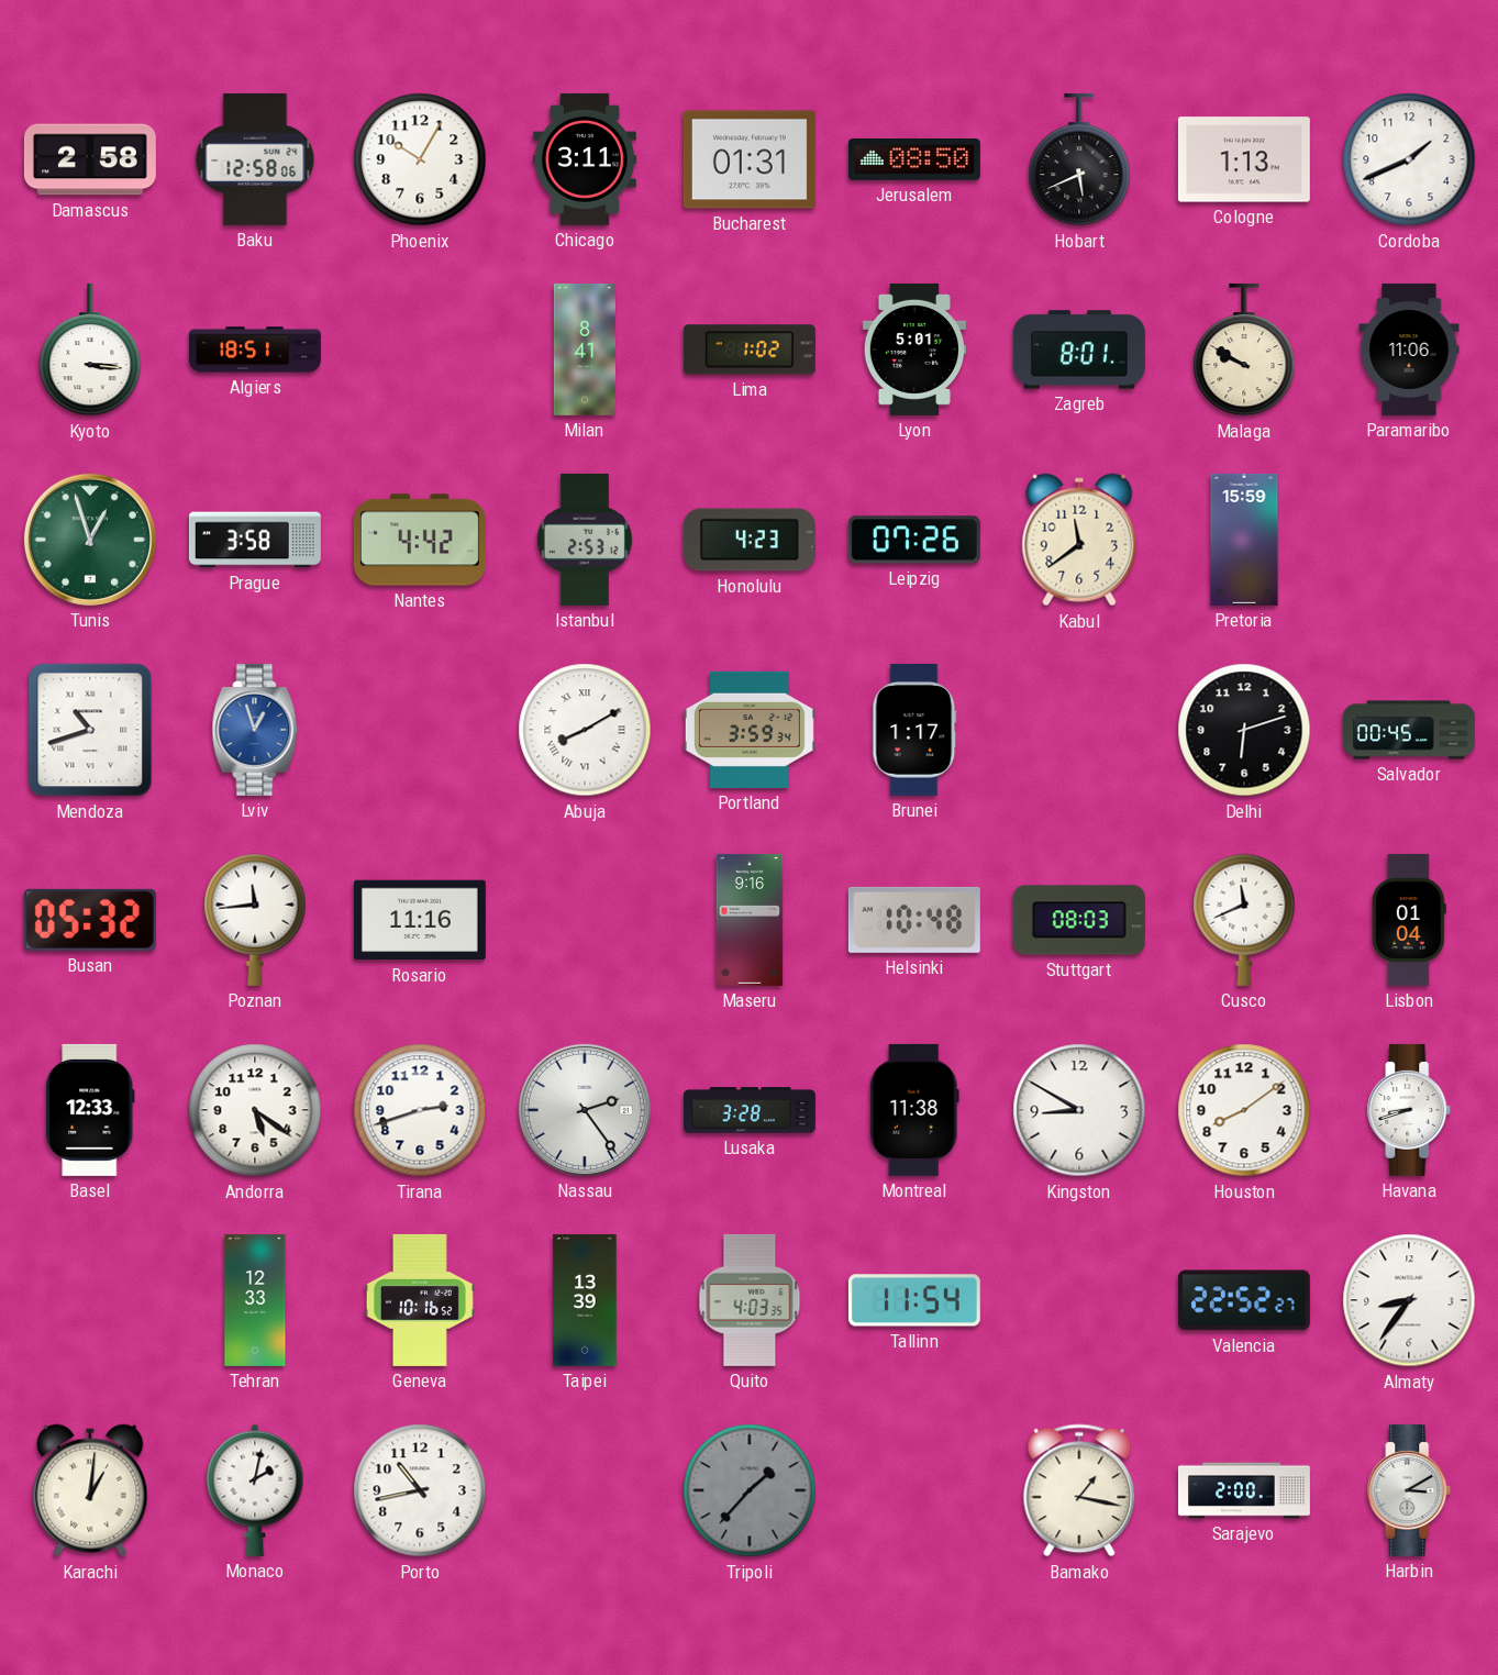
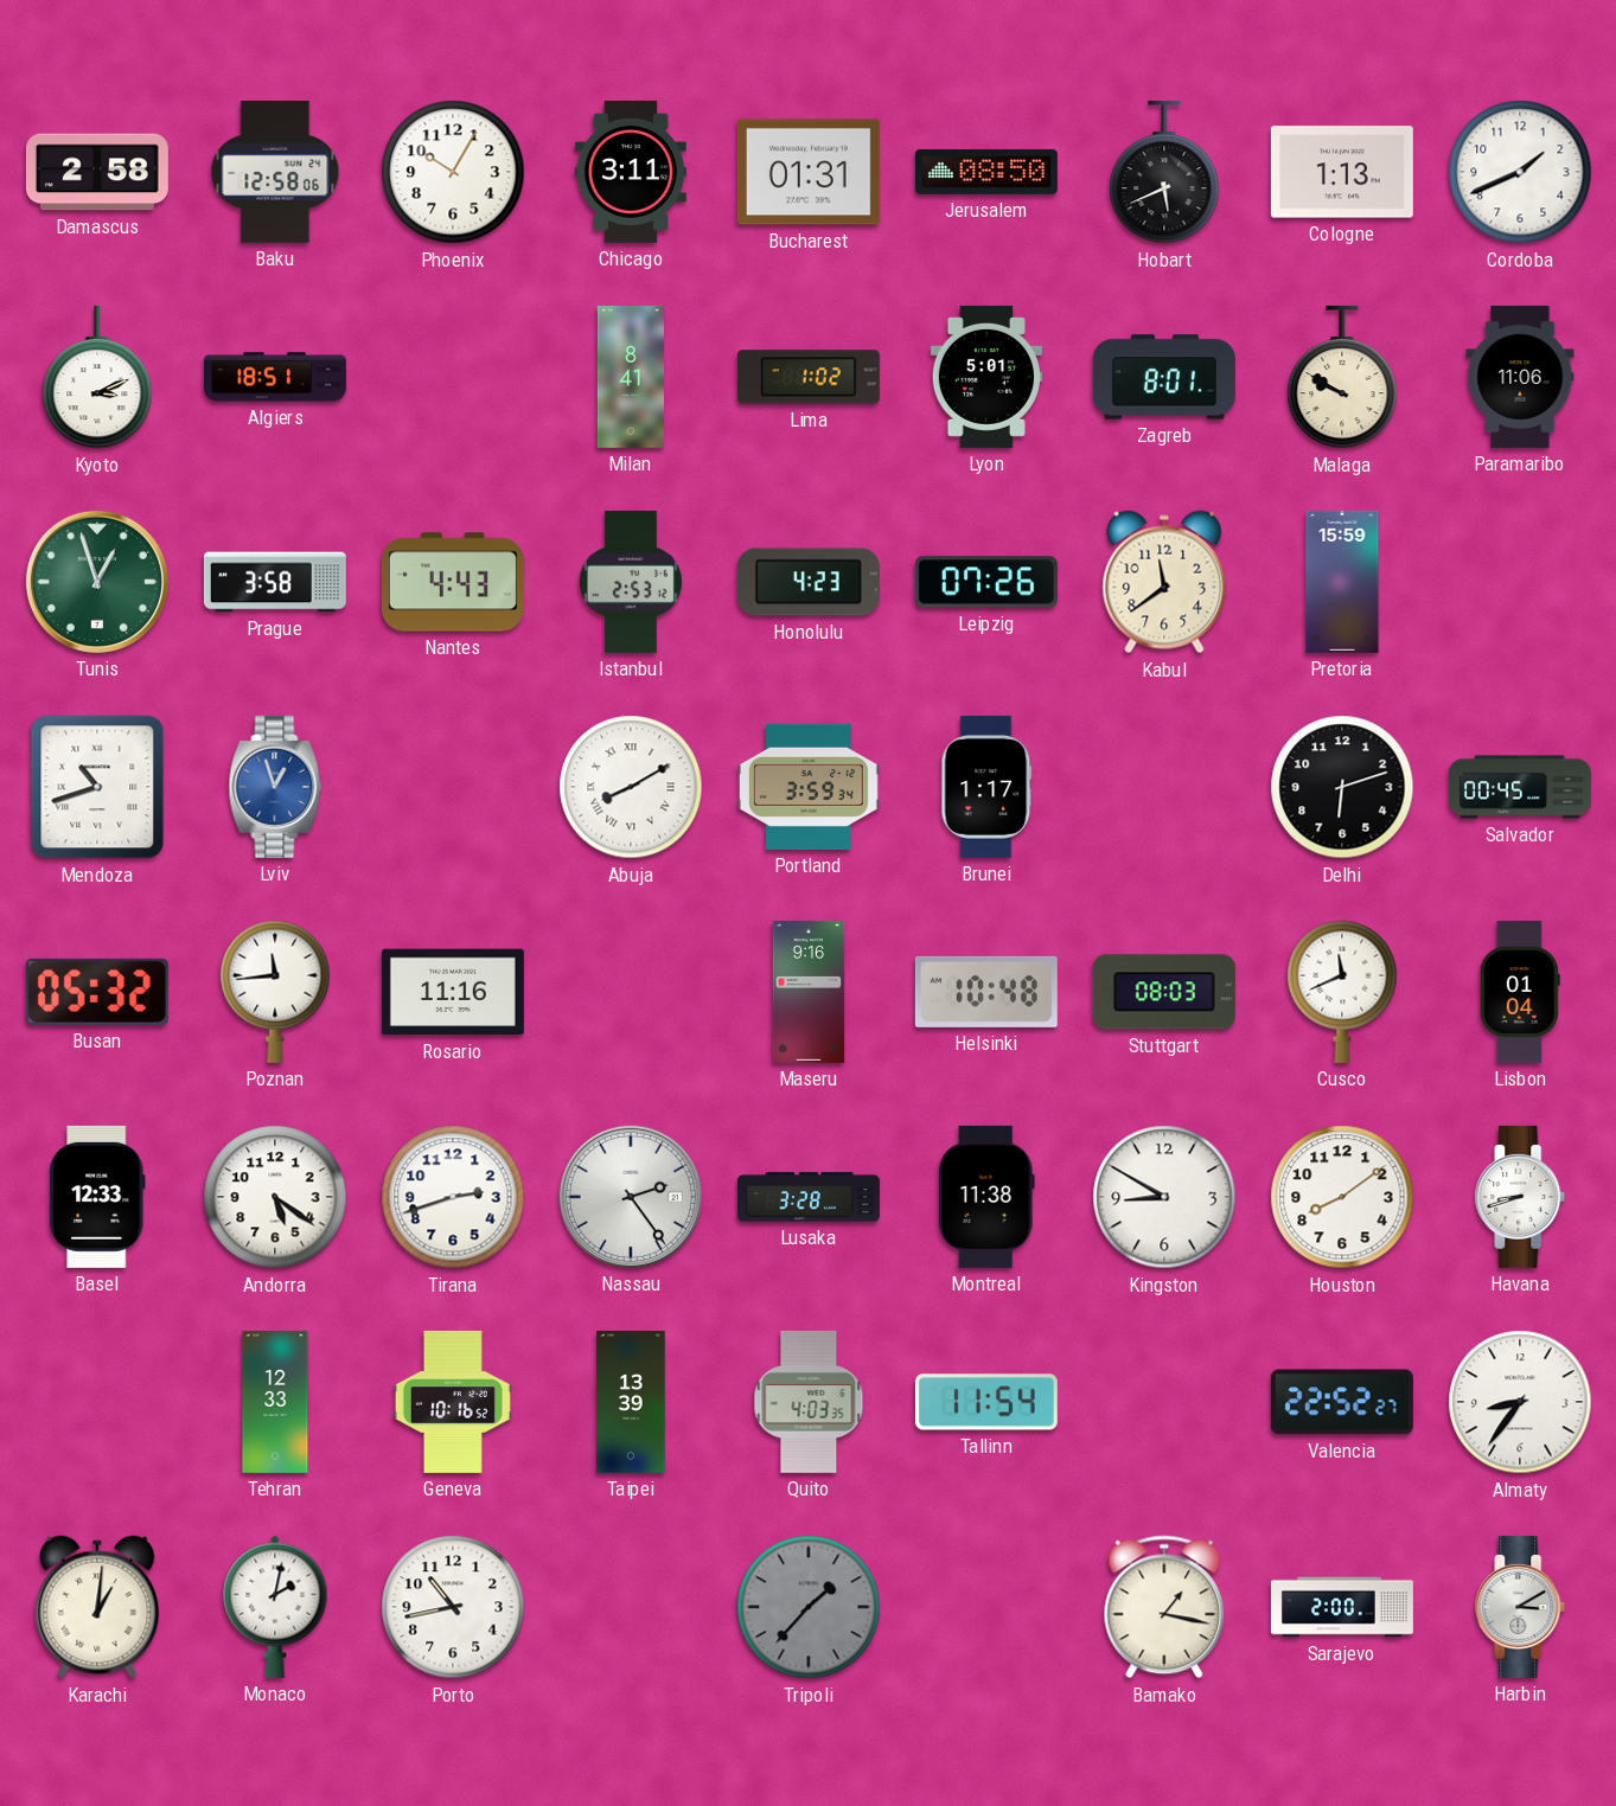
Kyoto: 3:16 -> 3:11 (97, 377)
Nantes: 4:42 -> 4:43 (453, 582)
